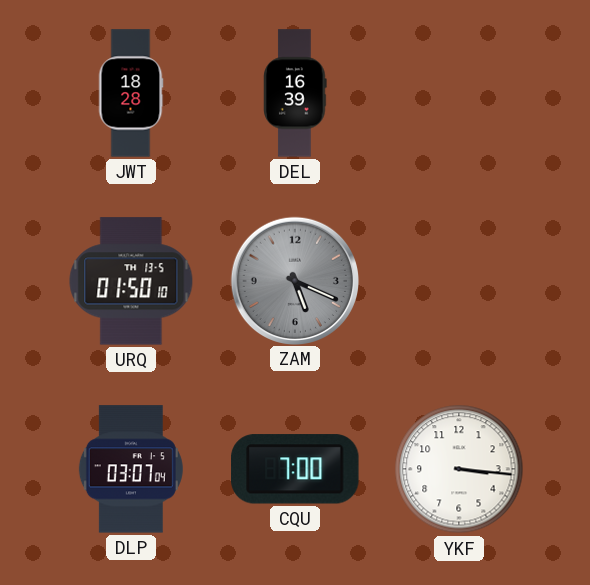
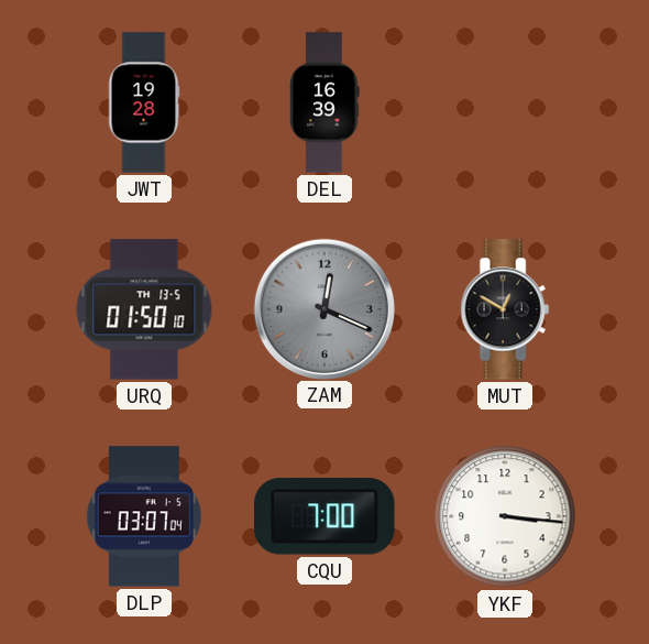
JWT: 18:28 -> 19:28 (144, 102)
ZAM: 5:19 -> 12:19 (323, 308)
MUT: none -> 12:50 (505, 309)
